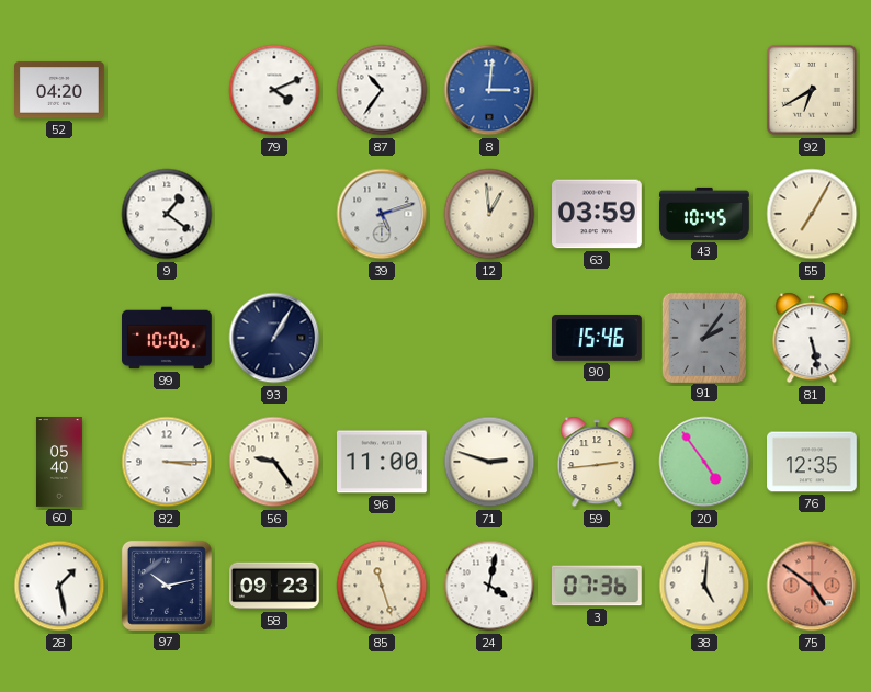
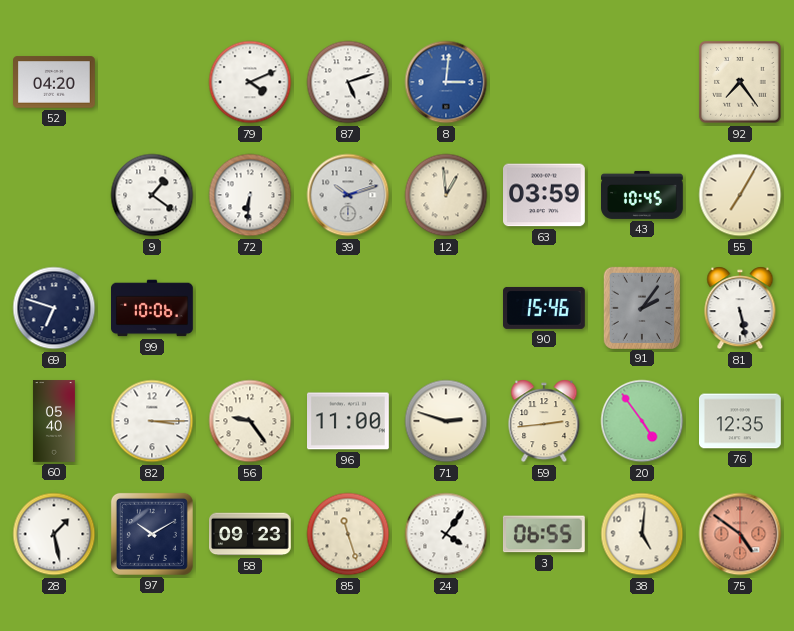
87: 10:36 -> 5:12 (348, 82)
92: 6:40 -> 7:24 (740, 82)
72: none -> 6:31 (250, 195)
39: 5:12 -> 10:12 (348, 195)
69: none -> 6:48 (54, 308)
93: 1:05 -> none (274, 338)
97: 10:13 -> 10:10 (152, 534)
24: 4:02 -> 4:06 (446, 534)
3: 07:36 -> 06:55 (544, 534)
